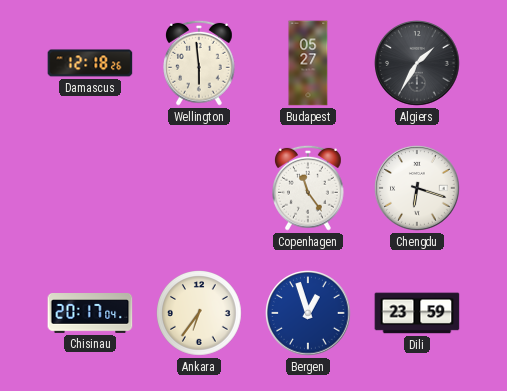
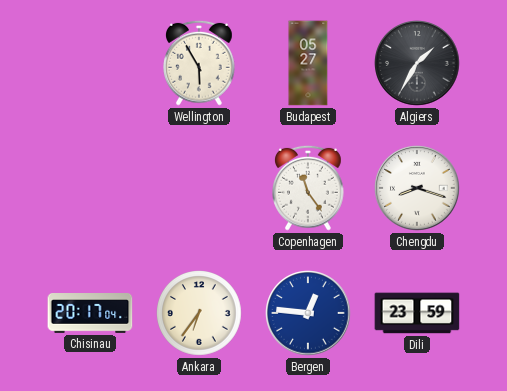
Damascus: 12:18 -> none (90, 63)
Wellington: 5:59 -> 5:55 (200, 63)
Chengdu: 6:18 -> 8:18 (417, 188)
Bergen: 12:57 -> 12:46 (308, 313)
